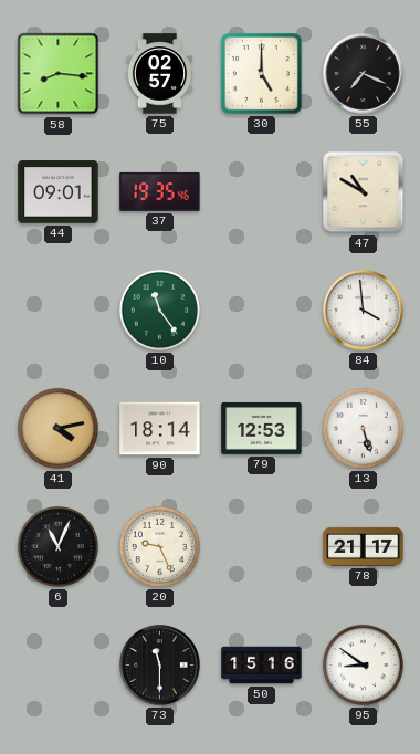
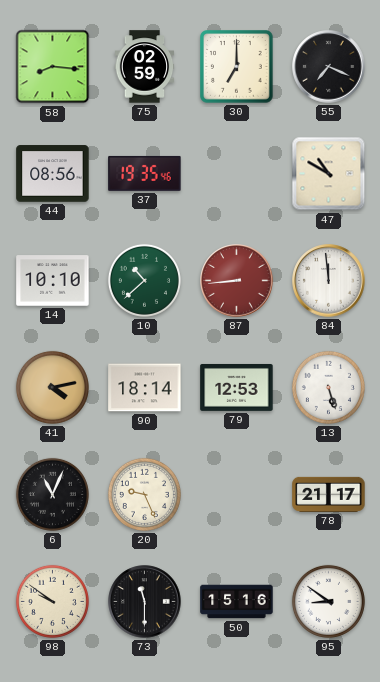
75: 02:57 -> 02:59 (145, 67)
30: 5:00 -> 7:00 (237, 67)
44: 09:01 -> 08:56 (53, 174)
14: none -> 10:10 (53, 281)
10: 11:24 -> 10:38 (144, 280)
87: none -> 8:44 (237, 281)
84: 3:59 -> 11:59 (329, 281)
98: none -> 9:51 (52, 601)
